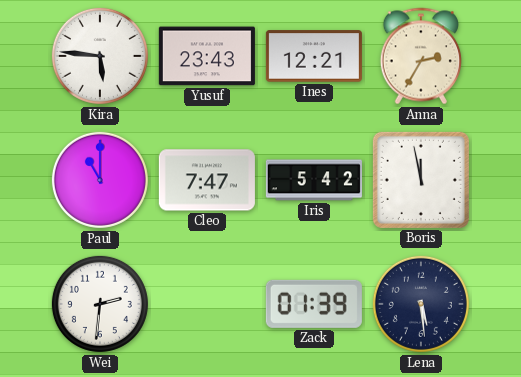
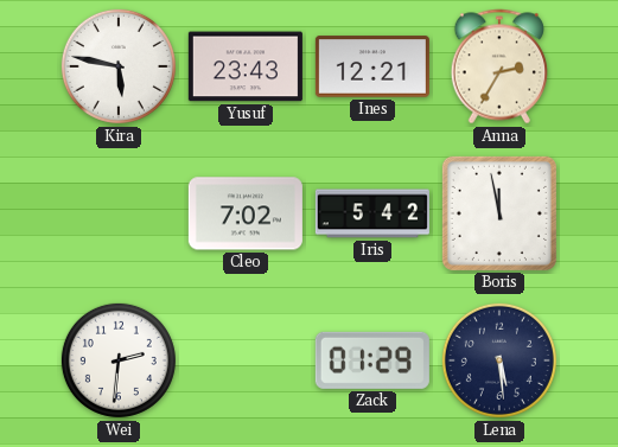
Kira: 5:46 -> 5:47 (119, 66)
Paul: 11:00 -> none (100, 180)
Cleo: 7:47 -> 7:02 (246, 213)
Zack: 01:39 -> 01:29 (372, 360)
